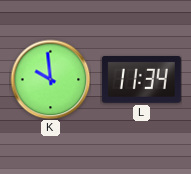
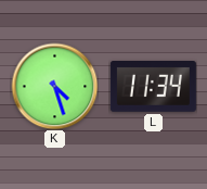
K: 9:59 -> 4:27 (54, 86)
